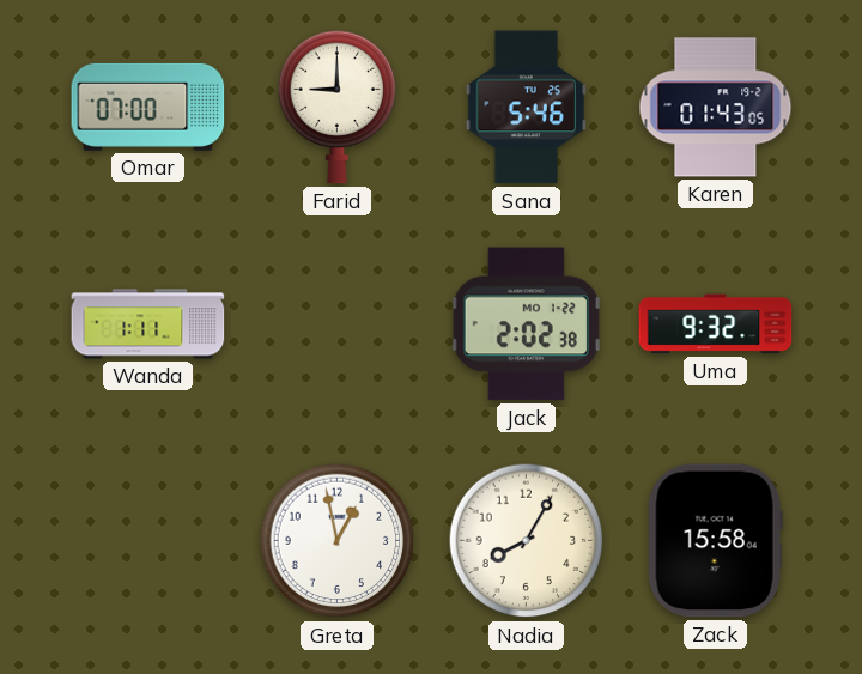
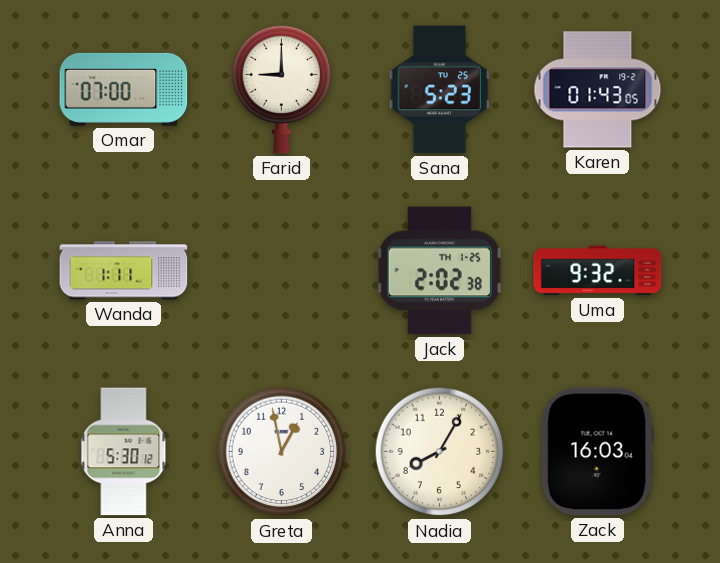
Sana: 5:46 -> 5:23 (439, 90)
Jack date: MO 1-22 -> TH 1-25 (439, 271)
Anna: none -> 5:30 (124, 452)
Zack: 15:58 -> 16:03 (597, 452)
